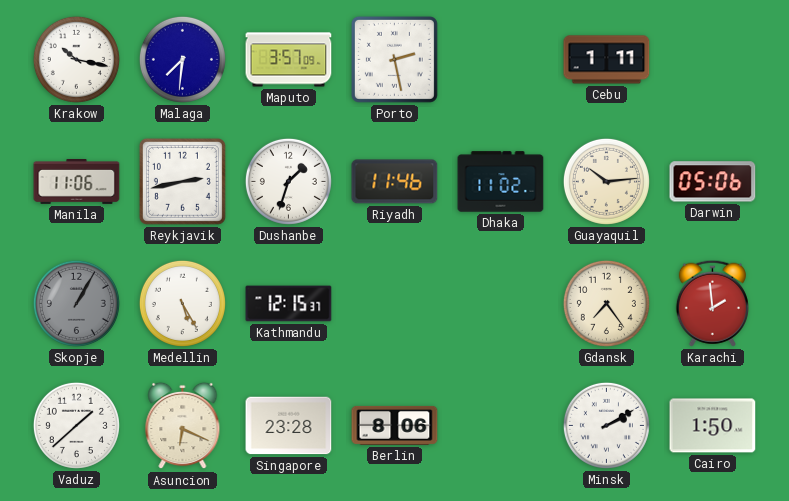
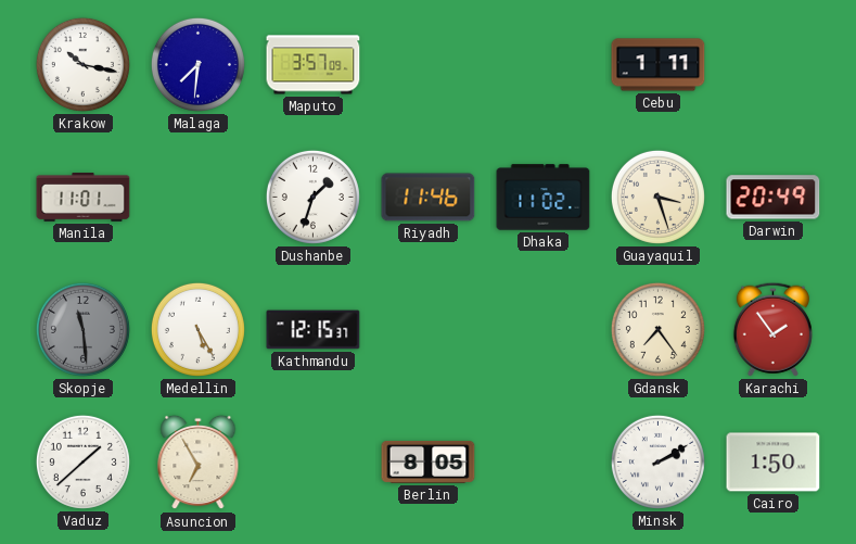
Porto: 2:28 -> none (394, 59)
Manila: 11:06 -> 11:01 (84, 198)
Reykjavik: 2:43 -> none (182, 181)
Guayaquil: 10:14 -> 3:27 (657, 197)
Darwin: 05:06 -> 20:49 (774, 198)
Skopje: 1:05 -> 11:29 (82, 329)
Karachi: 1:59 -> 1:54 (772, 329)
Asuncion: 6:19 -> 6:55 (199, 463)
Singapore: 23:28 -> none (289, 426)
Berlin: 8:06 -> 8:05 (429, 461)
